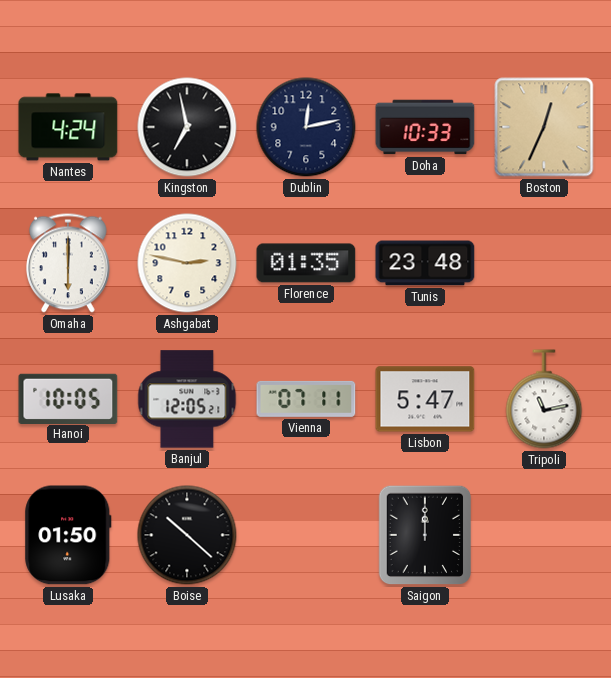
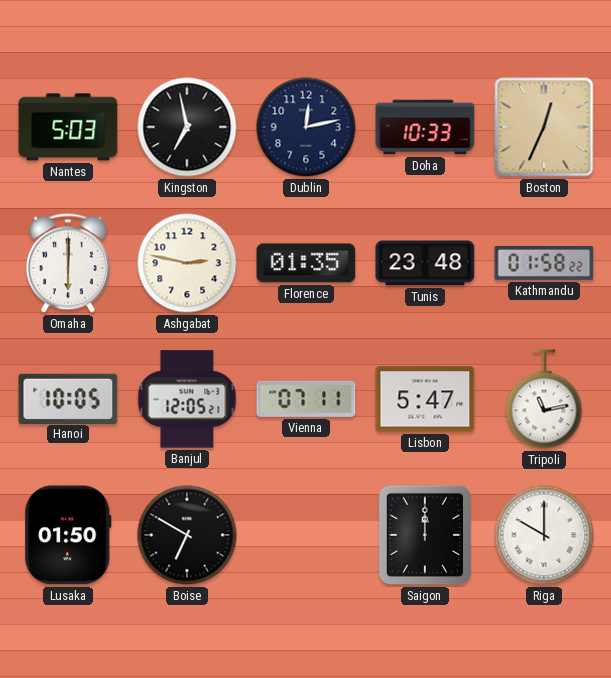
Nantes: 4:24 -> 5:03 (68, 127)
Kathmandu: none -> 01:58 (544, 264)
Boise: 10:22 -> 6:50 (187, 535)
Riga: none -> 10:00 (544, 535)
